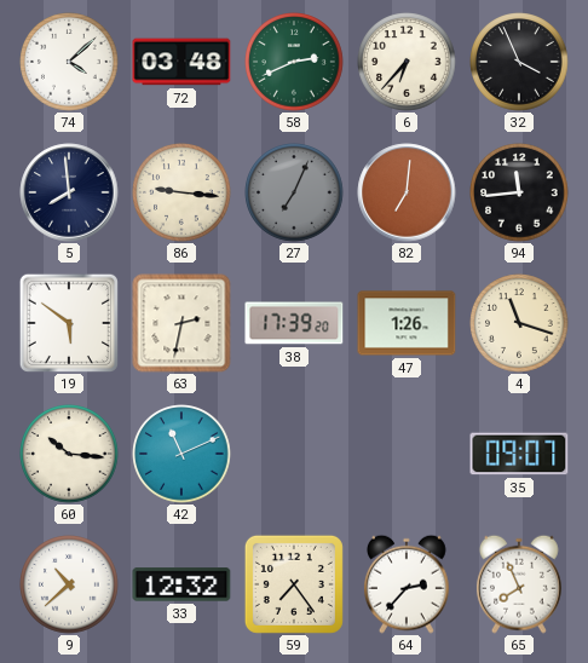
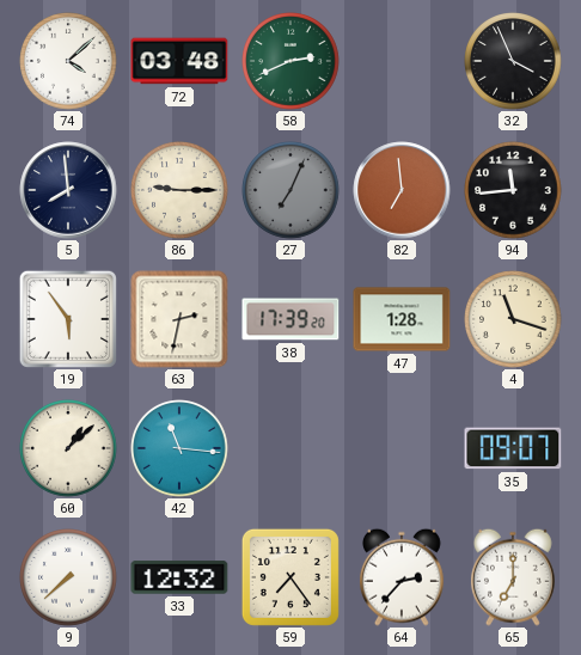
6: 6:37 -> none (407, 62)
86: 9:16 -> 9:15 (179, 190)
82: 7:01 -> 6:59 (402, 190)
19: 5:51 -> 5:54 (68, 319)
47: 1:26 -> 1:28 (402, 319)
60: 10:16 -> 1:08 (68, 448)
42: 11:11 -> 11:16 (179, 448)
9: 10:38 -> 7:38 (68, 577)
65: 7:56 -> 7:00 (513, 577)
